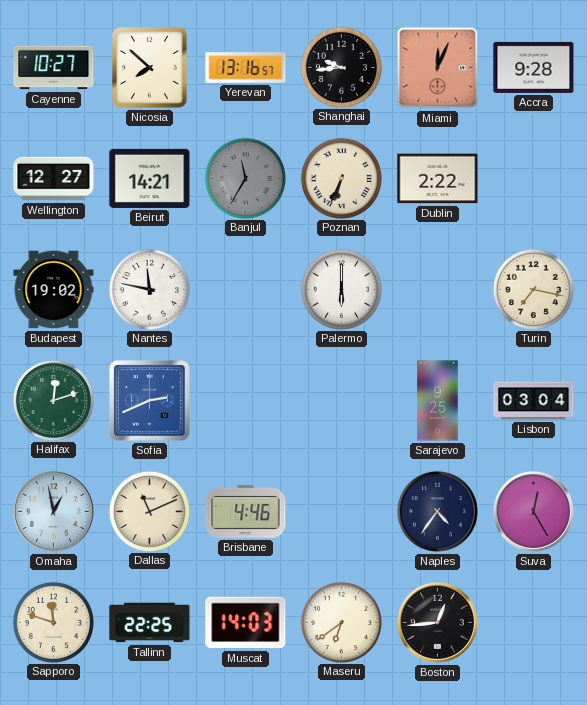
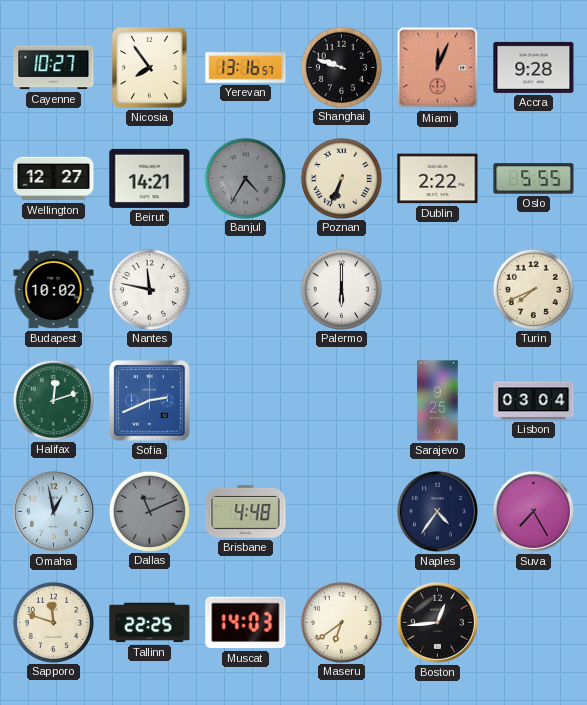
Nicosia: 7:52 -> 7:54 (150, 68)
Shanghai: 9:44 -> 9:48 (341, 67)
Banjul: 11:35 -> 4:35 (245, 178)
Oslo: none -> 5:55 (534, 179)
Budapest: 19:02 -> 10:02 (54, 290)
Turin: 7:17 -> 7:41 (533, 289)
Dallas dial: cream -> grey (149, 511)
Brisbane: 4:46 -> 4:48 (246, 511)
Suva: 12:25 -> 7:25 (533, 511)
